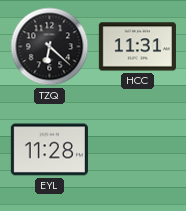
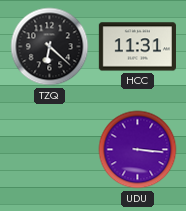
EYL: 11:28 -> none (49, 150)
UDU: none -> 3:16 (138, 150)
